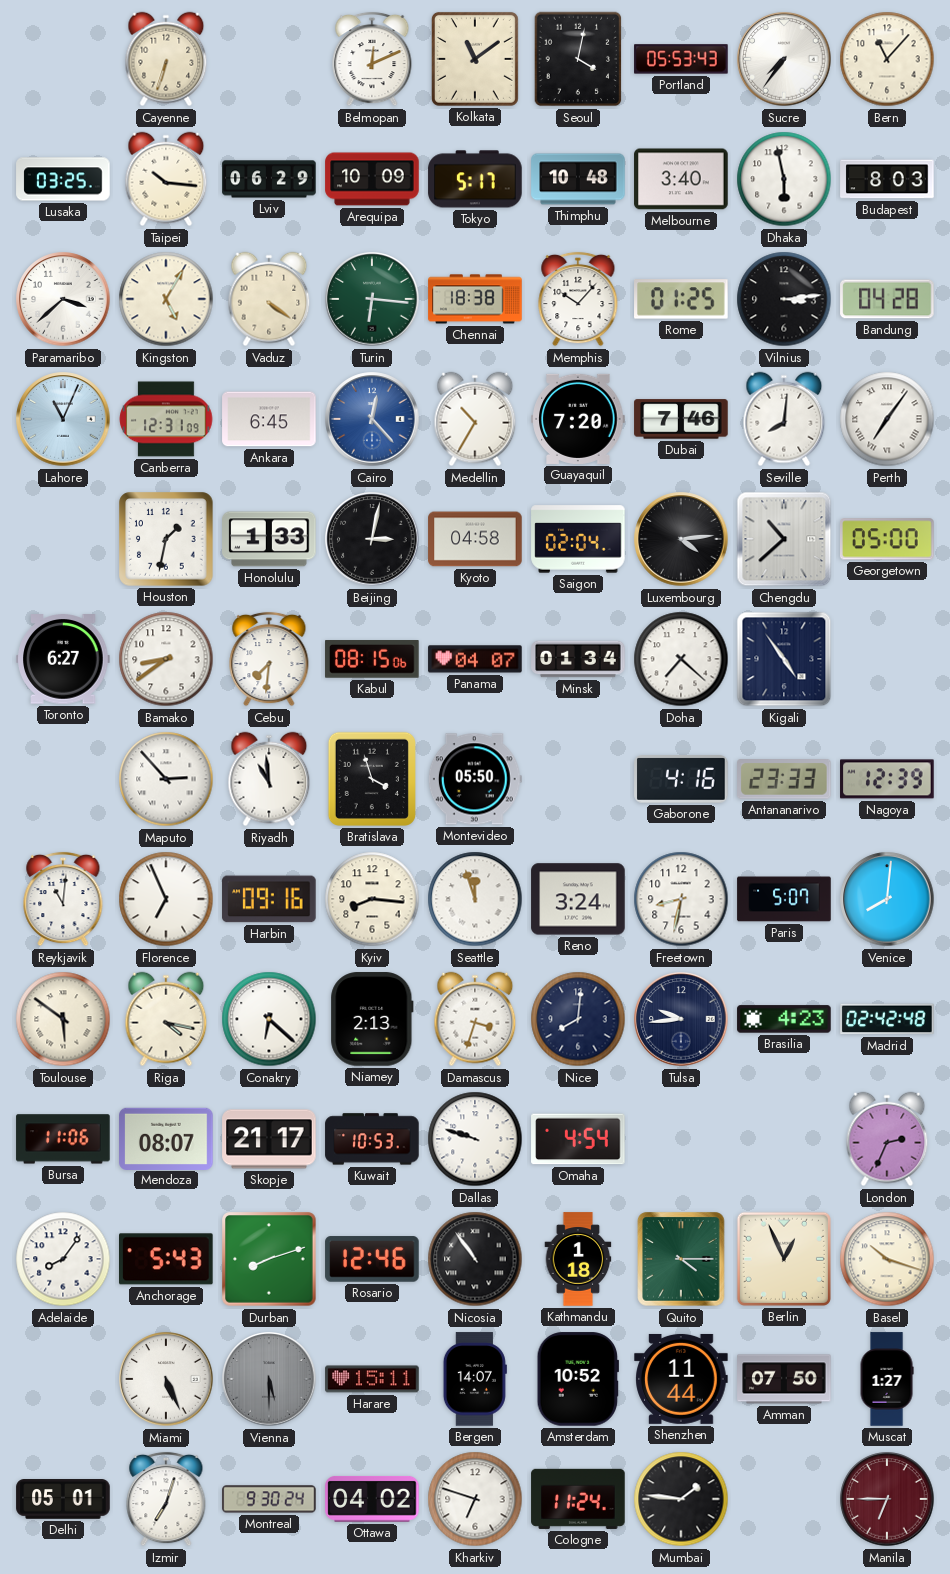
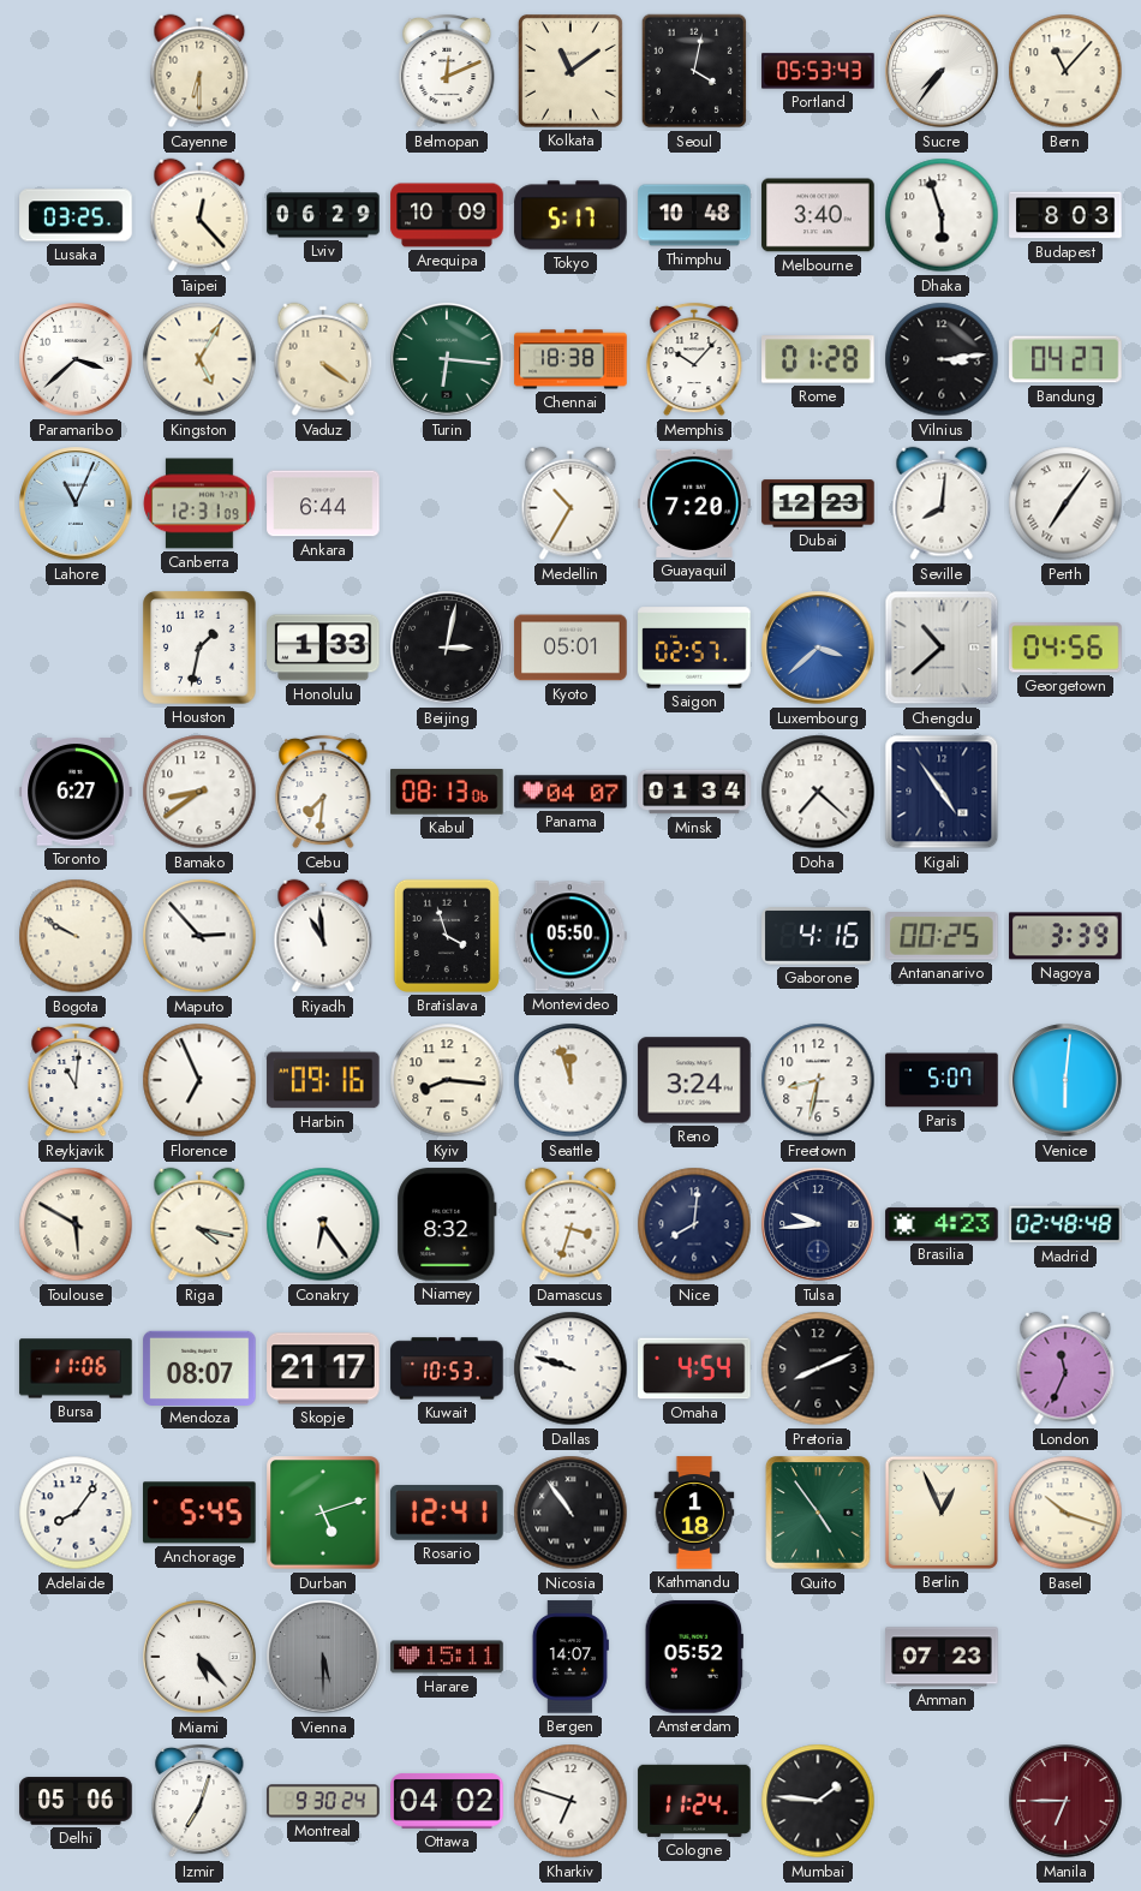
Cayenne: 6:33 -> 6:30 (199, 71)
Taipei: 10:16 -> 12:23 (199, 215)
Dhaka: 5:58 -> 5:57 (942, 215)
Rome: 01:25 -> 01:28 (818, 359)
Bandung: 04:28 -> 04:27 (1065, 359)
Ankara: 6:45 -> 6:44 (323, 503)
Cairo: 12:23 -> none (372, 419)
Dubai: 7:46 -> 12:23 (818, 503)
Kyoto: 04:58 -> 05:01 (570, 648)
Saigon: 02:04 -> 02:57 (694, 648)
Luxembourg: 4:14 -> 3:38 (818, 648)
Luxembourg dial: black -> blue (818, 648)
Georgetown: 05:00 -> 04:56 (1067, 648)
Kabul: 08:15 -> 08:13 (447, 793)
Bogota: none -> 9:50 (76, 936)
Antananarivo: 23:33 -> 00:25 (942, 936)
Nagoya: 12:39 -> 3:39 (1065, 936)
Venice: 8:01 -> 6:01 (1065, 1080)
Toulouse: 5:51 -> 5:50 (76, 1224)
Conakry: 6:22 -> 6:24 (323, 1224)
Niamey: 2:13 -> 8:32 (447, 1224)
Madrid: 02:42 -> 02:48 (1065, 1224)
Pretoria: none -> 8:11 (818, 1368)
London: 2:34 -> 11:34 (1065, 1368)
Anchorage: 5:43 -> 5:45 (201, 1513)
Durban: 8:12 -> 5:12 (323, 1513)
Rosario: 12:46 -> 12:41 (447, 1513)
Quito: 4:15 -> 4:54 (818, 1513)
Miami: 5:26 -> 5:23 (199, 1657)
Amsterdam: 10:52 -> 05:52 (694, 1657)
Shenzhen: 11:44 -> none (681, 1379)
Amman: 07:50 -> 07:23 (942, 1657)
Muscat: 1:27 -> none (887, 1379)
Delhi: 05:01 -> 05:06 (76, 1801)
